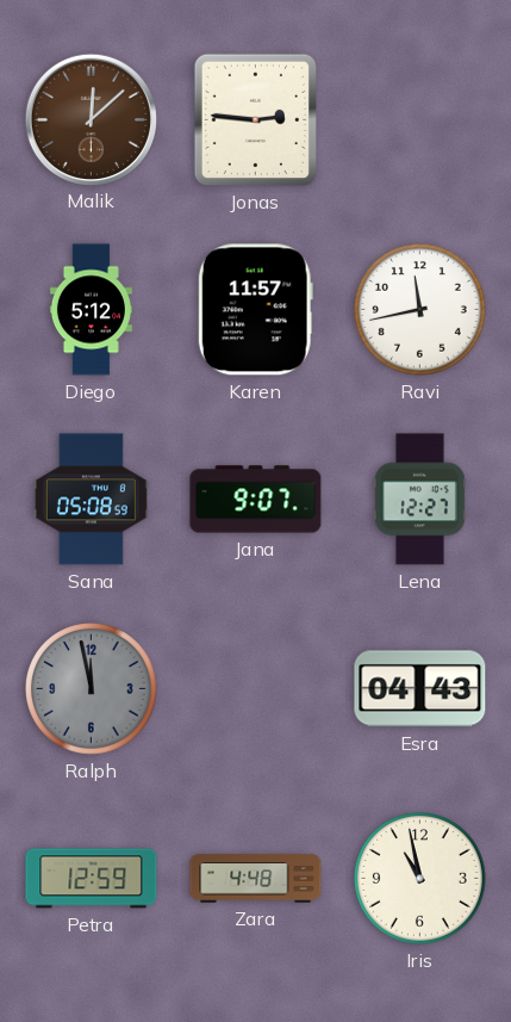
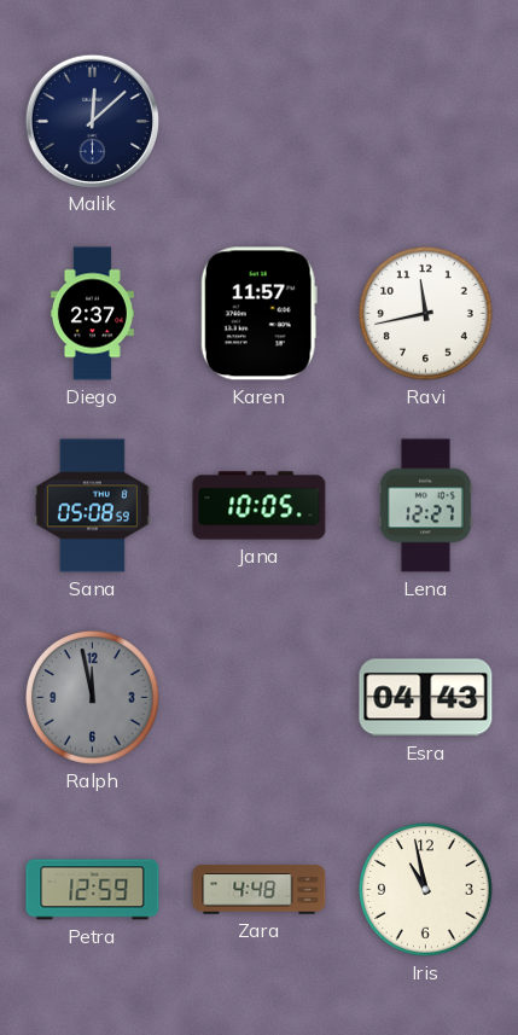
Malik dial: brown -> navy (92, 121)
Jonas: 2:46 -> none (255, 119)
Diego: 5:12 -> 2:37 (92, 314)
Jana: 9:07 -> 10:05 (260, 506)
